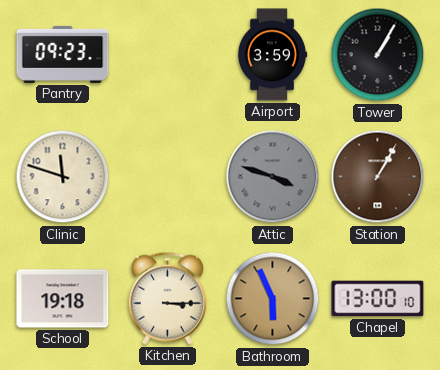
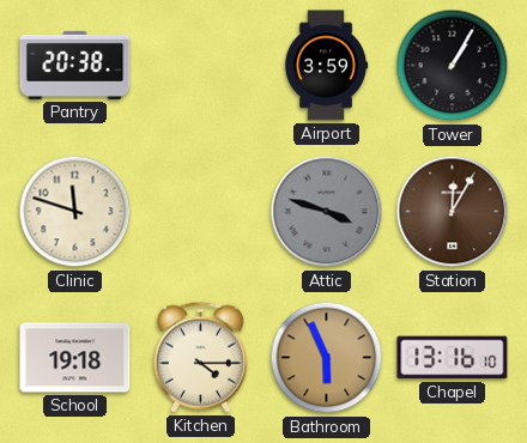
Pantry: 09:23 -> 20:38 (75, 65)
Station: 1:05 -> 12:05 (453, 212)
Kitchen: 3:15 -> 4:15 (200, 357)
Chapel: 13:00 -> 13:16 (453, 358)
